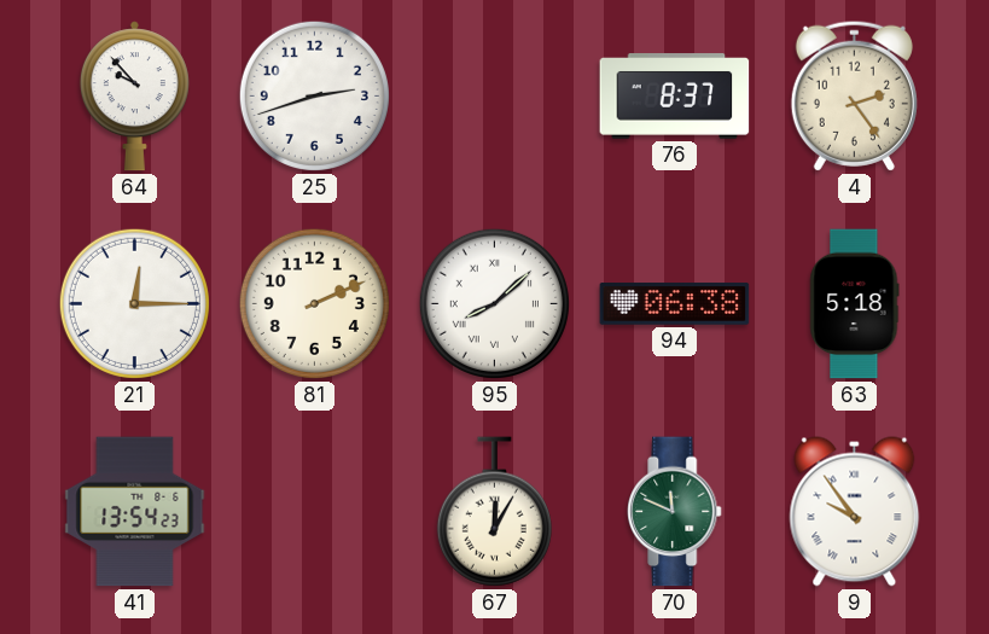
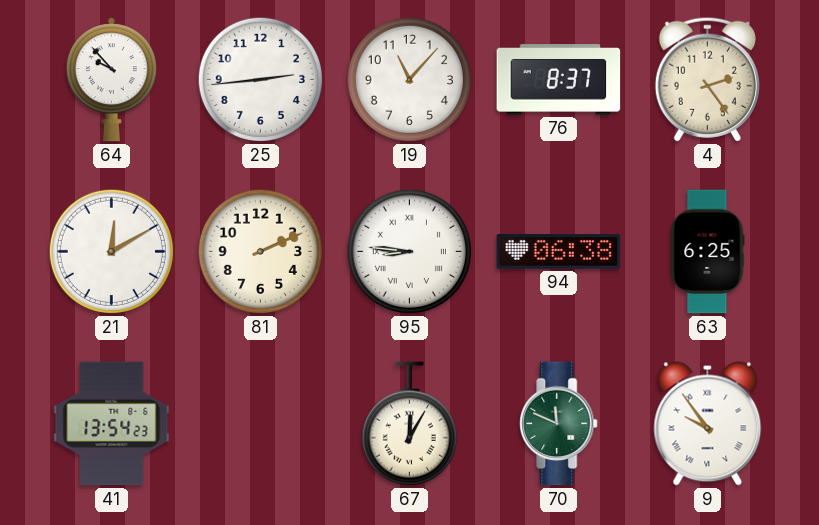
25: 2:42 -> 2:44 (260, 79)
19: none -> 11:07 (409, 79)
21: 12:15 -> 12:10 (111, 251)
95: 8:08 -> 8:46 (409, 251)
63: 5:18 -> 6:25 (708, 252)
